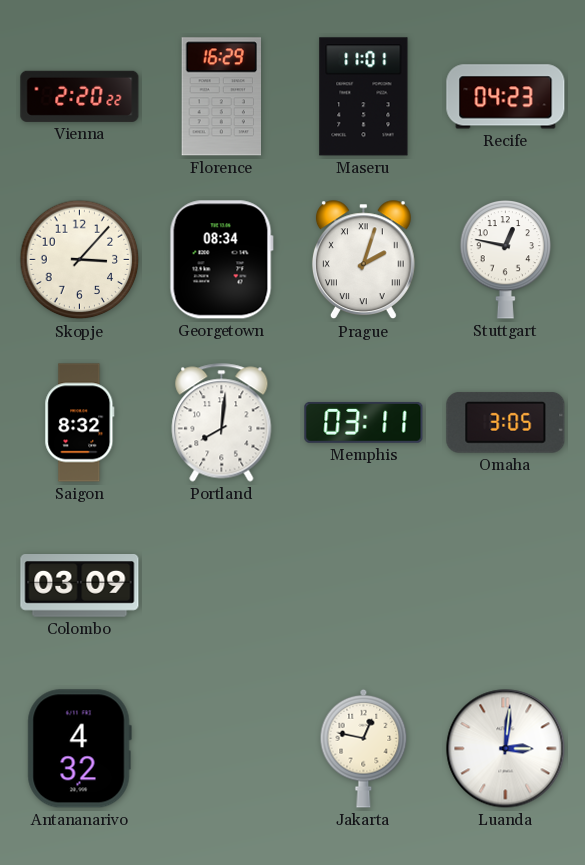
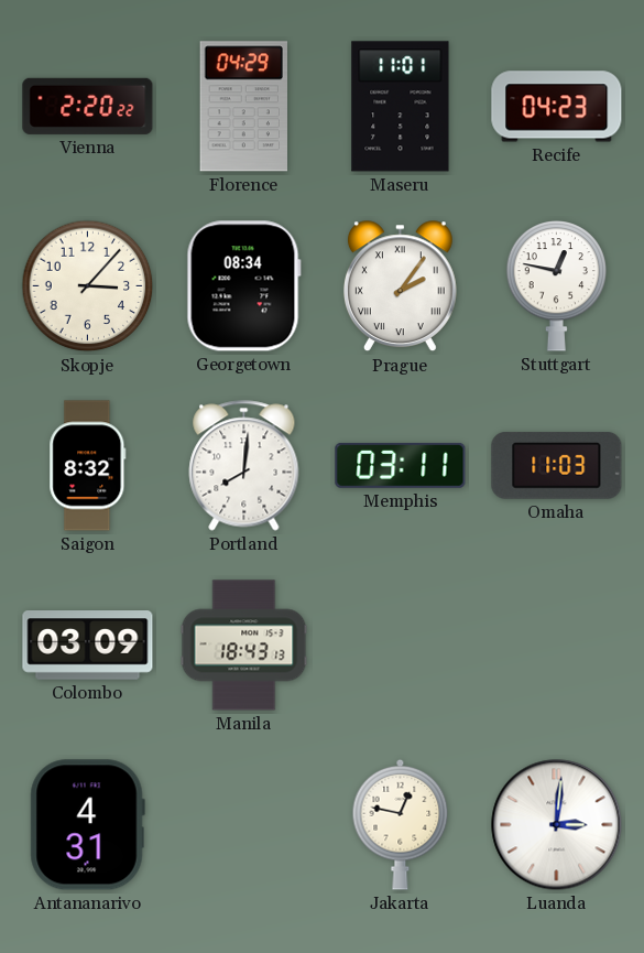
Florence: 16:29 -> 04:29 (243, 107)
Prague: 2:03 -> 2:06 (400, 286)
Omaha: 3:05 -> 11:03 (557, 466)
Manila: none -> 18:43 (244, 646)
Antananarivo: 4:32 -> 4:31 (87, 825)
